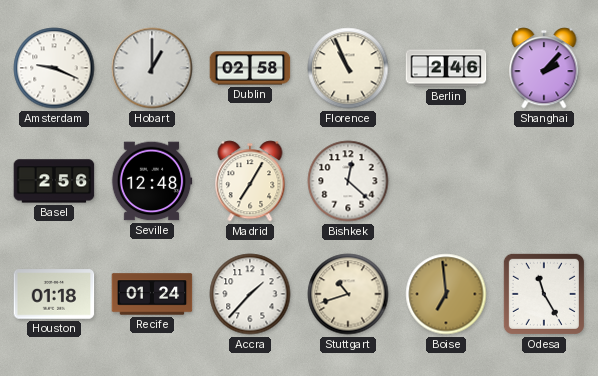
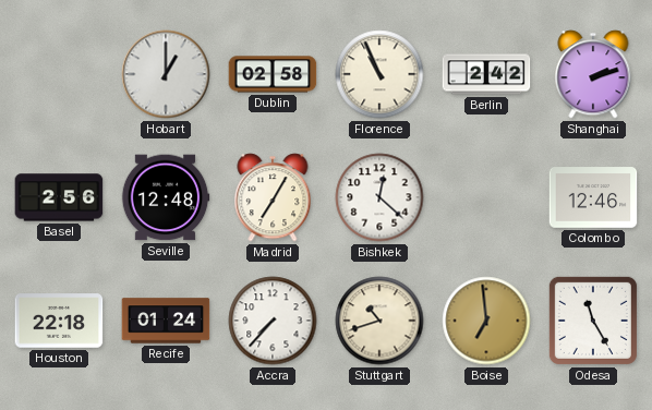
Amsterdam: 9:19 -> none (54, 68)
Berlin: 2:46 -> 2:42 (486, 74)
Shanghai: 2:07 -> 2:12 (593, 74)
Colombo: none -> 12:46 (593, 197)
Houston: 01:18 -> 22:18 (59, 321)
Accra: 1:37 -> 7:37 (273, 321)
